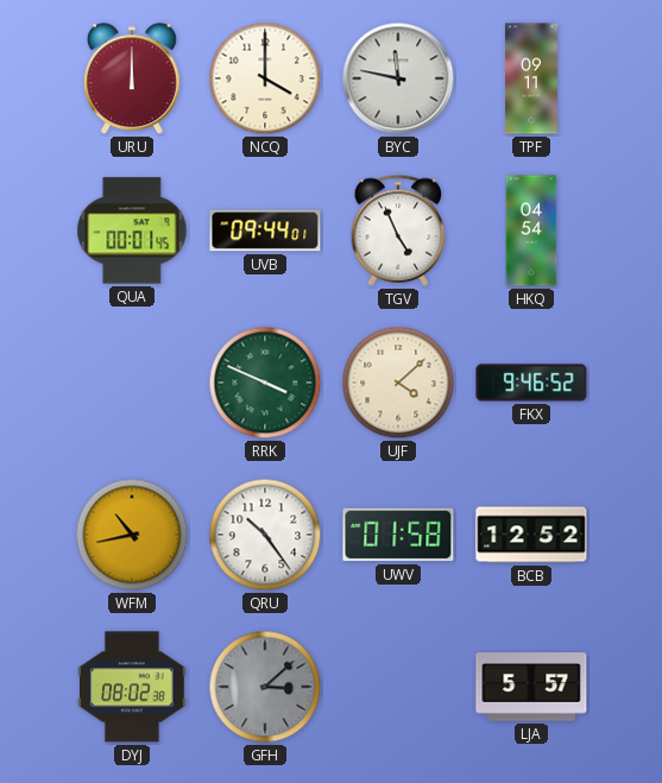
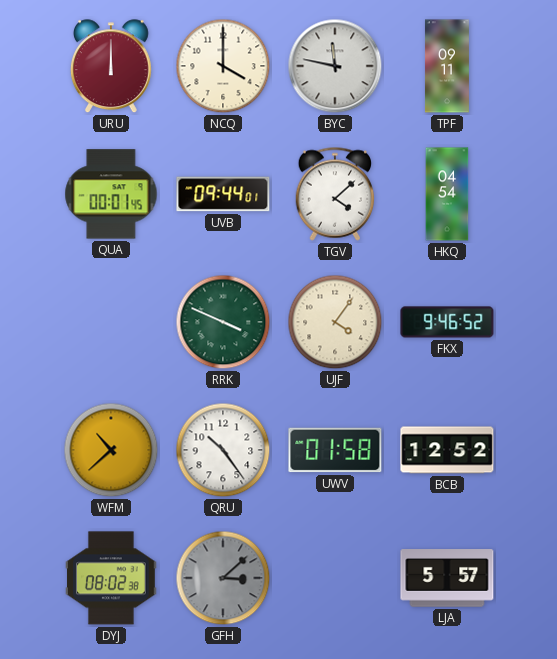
TGV: 4:56 -> 4:08 (335, 194)
UJF: 4:08 -> 4:06 (335, 322)
WFM: 10:43 -> 10:38 (111, 450)
